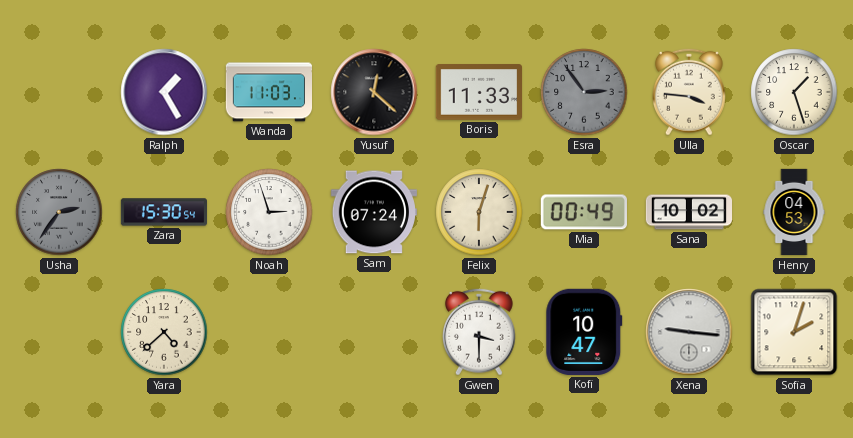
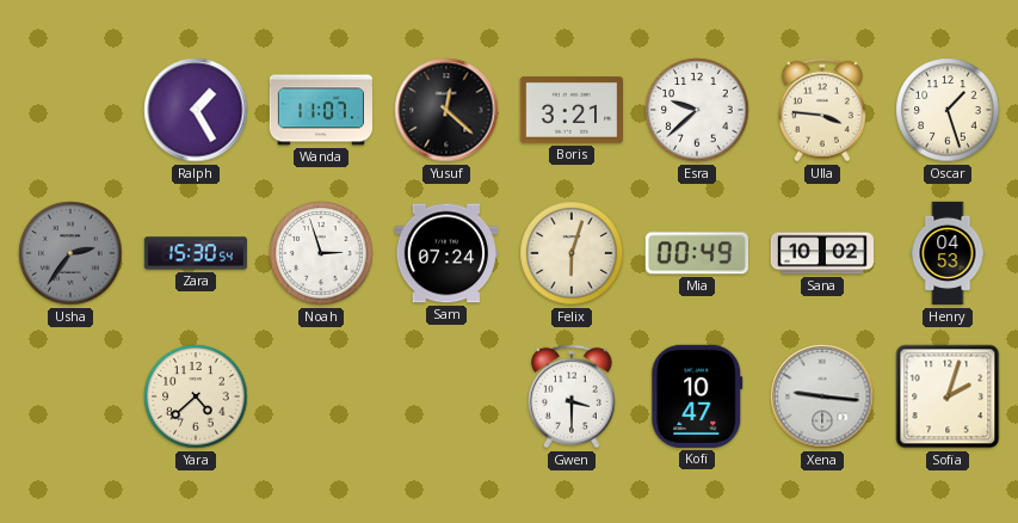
Wanda: 11:03 -> 11:07 (320, 110)
Boris: 11:33 -> 3:21 (570, 110)
Esra: 2:54 -> 9:38 (697, 110)
Esra dial: grey -> white (697, 110)
